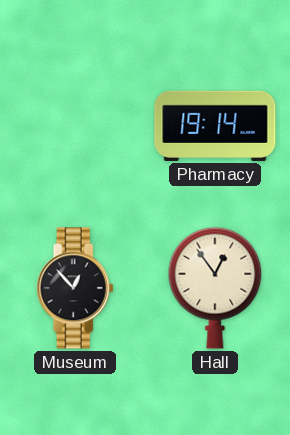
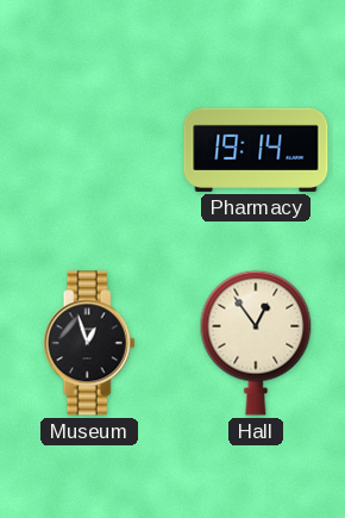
Museum: 12:53 -> 12:57 (89, 343)
